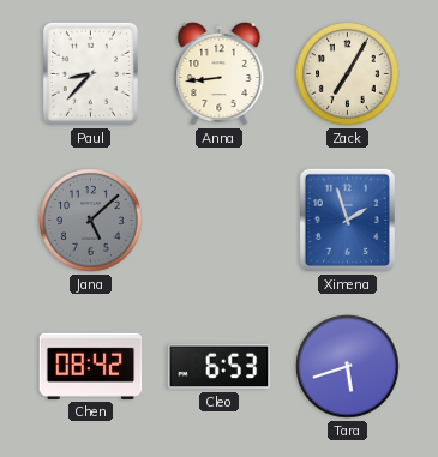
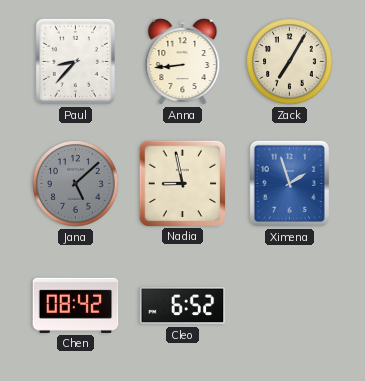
Nadia: none -> 8:58 (182, 183)
Cleo: 6:53 -> 6:52 (183, 306)
Tara: 5:42 -> none (348, 367)
